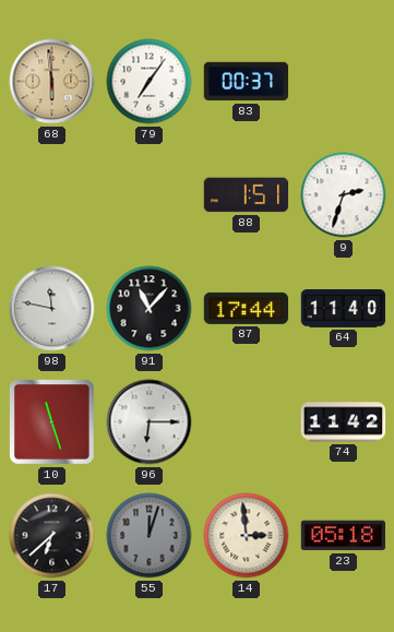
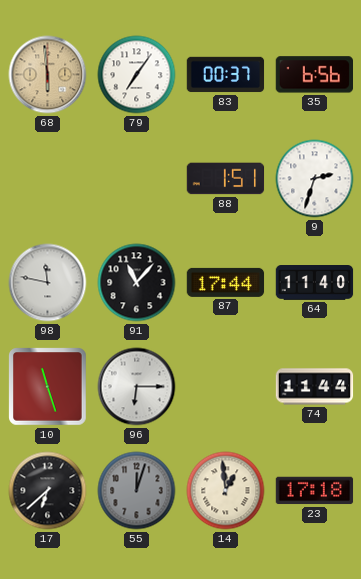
35: none -> 6:56 (314, 75)
74: 11:42 -> 11:44 (315, 387)
14: 2:59 -> 12:59 (226, 491)
23: 05:18 -> 17:18 (315, 491)
